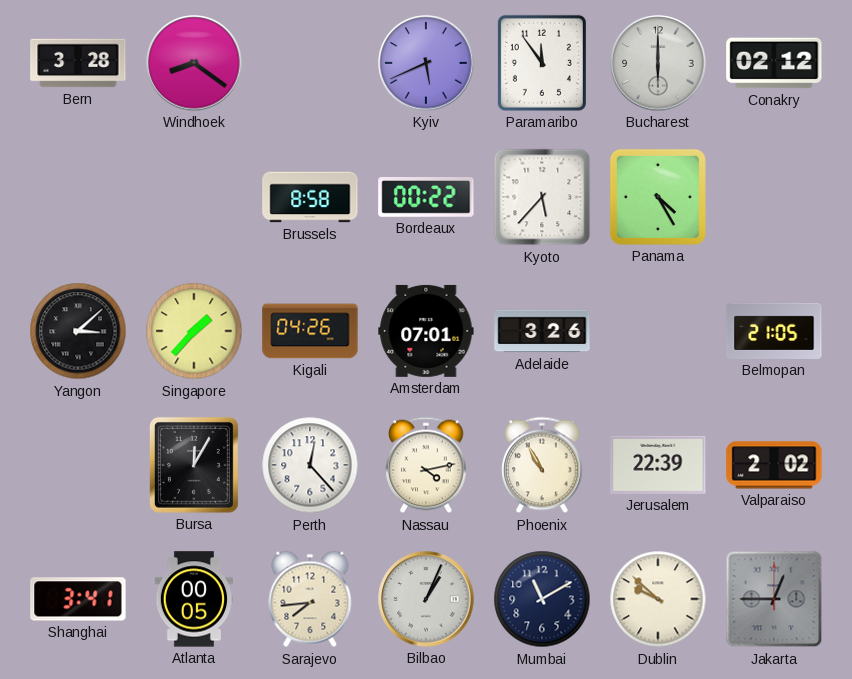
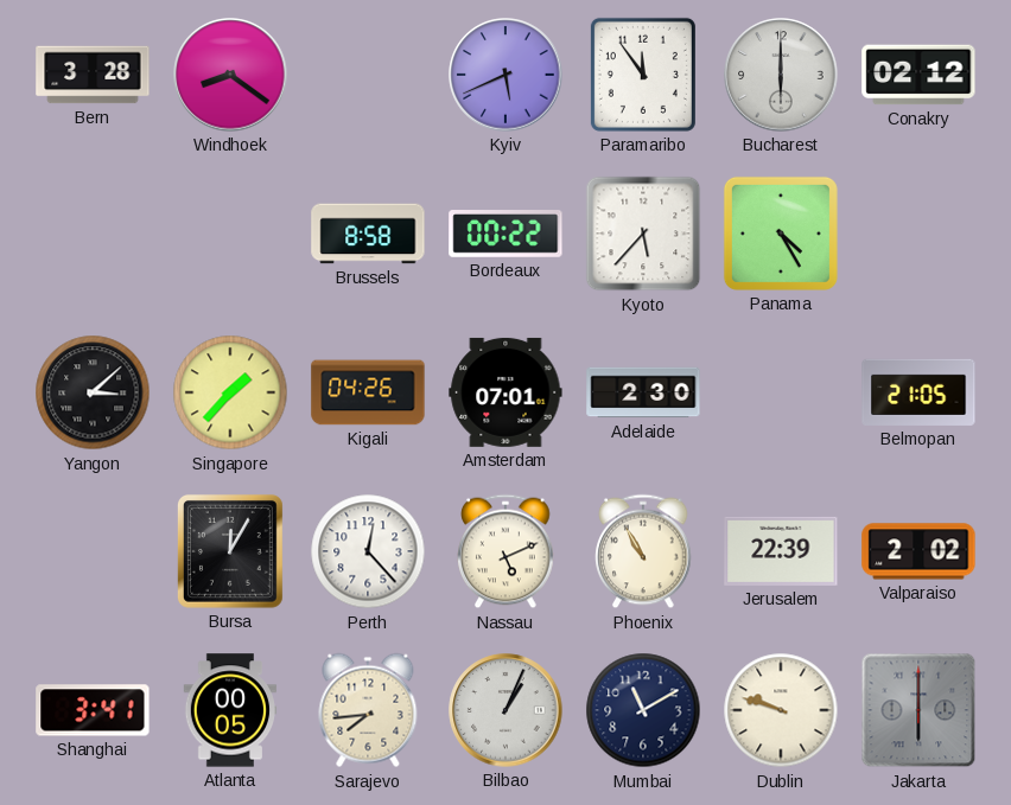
Adelaide: 3:26 -> 2:30 (643, 392)
Nassau: 4:13 -> 5:11 (506, 551)
Dublin: 9:52 -> 9:48 (781, 710)
Jakarta: 12:45 -> 6:00 (918, 710)
